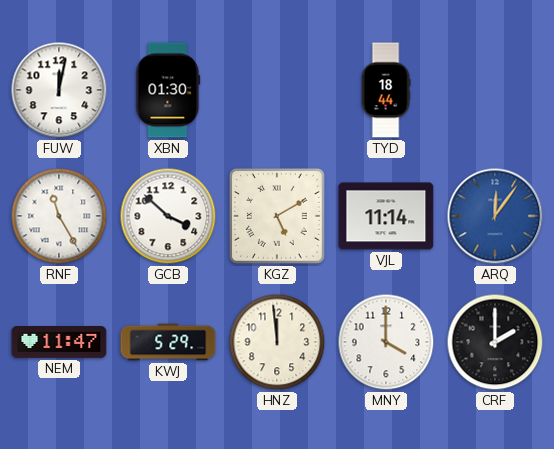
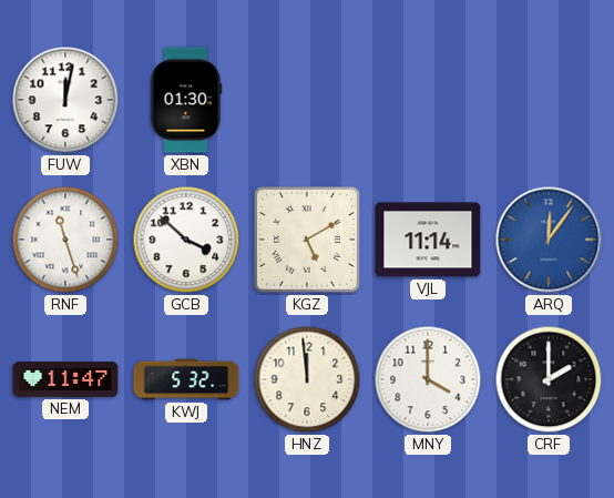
TYD: 18:44 -> none (386, 90)
RNF: 11:25 -> 11:27 (65, 240)
KWJ: 5:29 -> 5:32 (186, 379)
